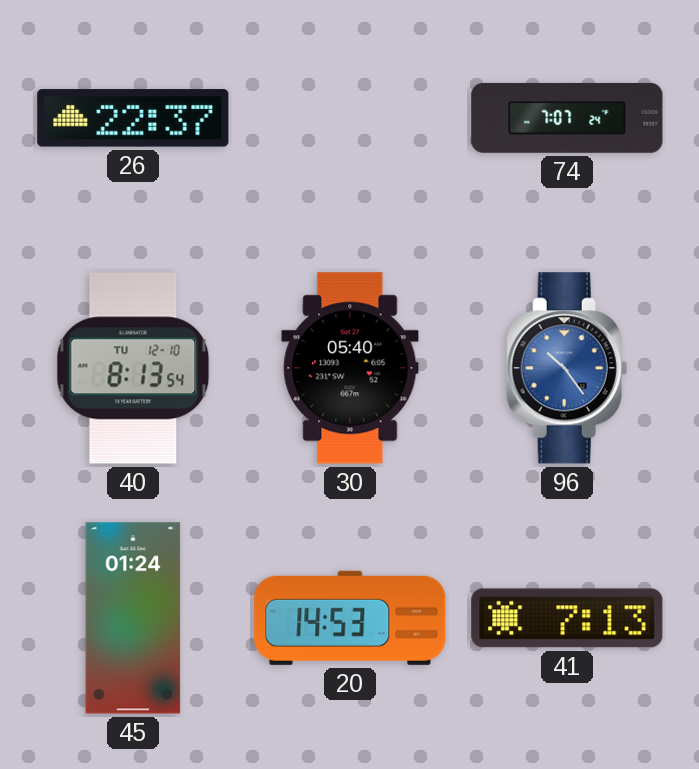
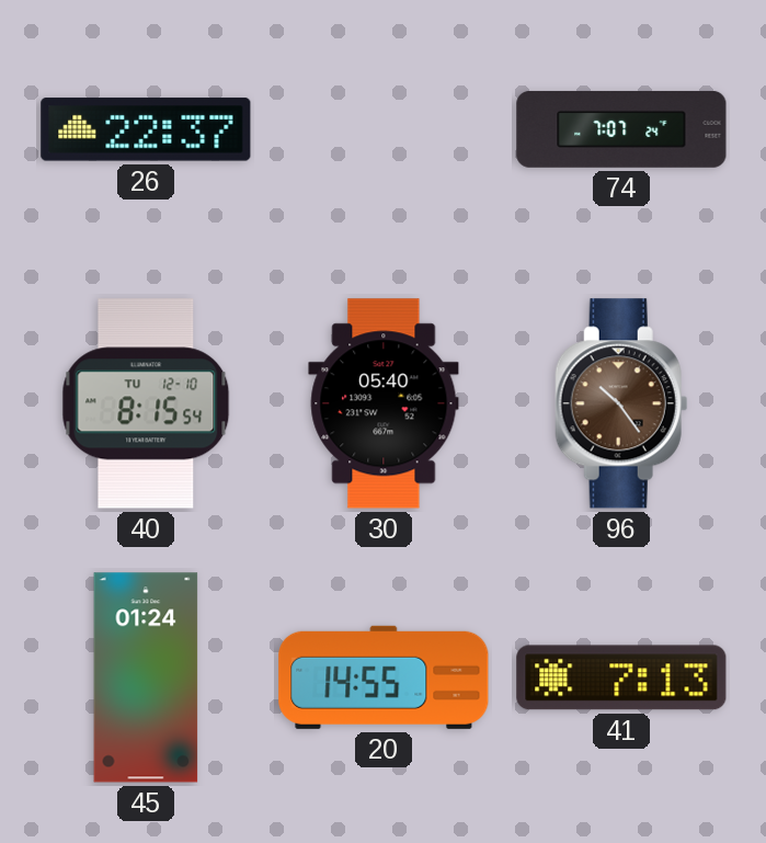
40: 8:13 -> 8:15 (146, 403)
96 dial: blue -> brown (621, 403)
20: 14:53 -> 14:55 (384, 677)
